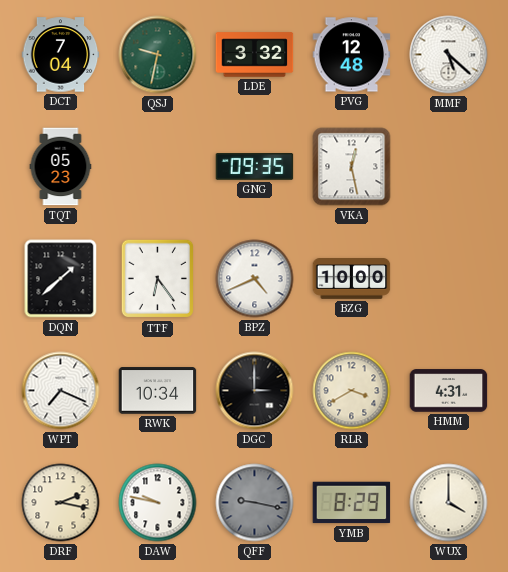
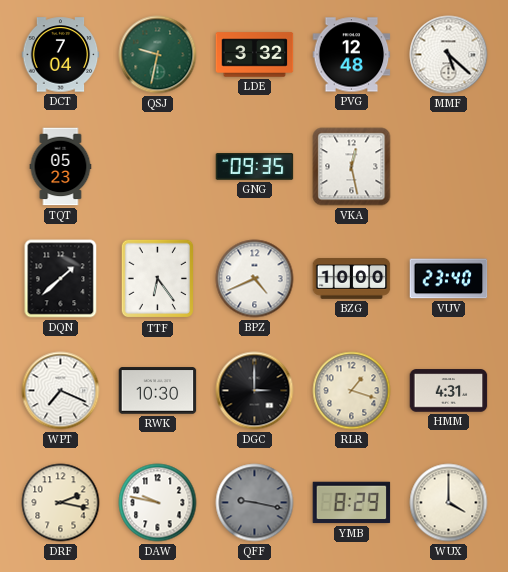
VUV: none -> 23:40 (449, 279)
RWK: 10:34 -> 10:30 (158, 391)
RLR: 3:40 -> 1:18 (352, 391)
